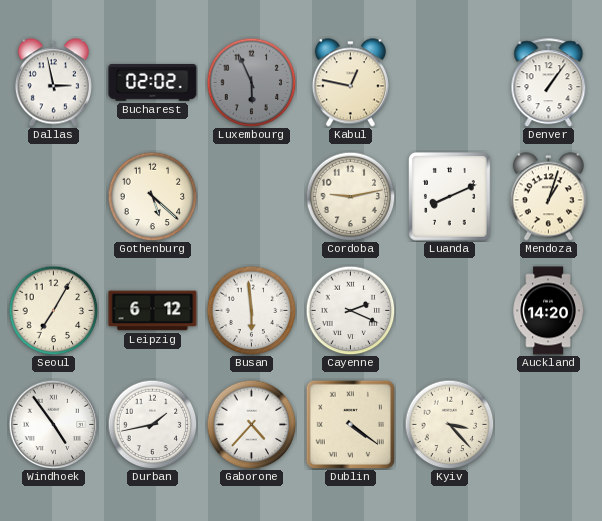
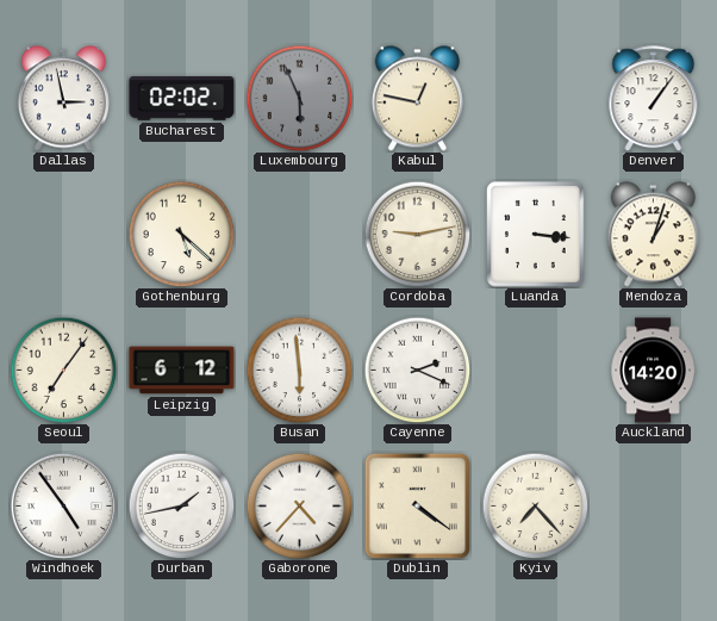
Luanda: 8:11 -> 3:16 (536, 235)
Seoul: 7:05 -> 7:06 (63, 370)
Kyiv: 3:23 -> 7:23 (535, 505)
